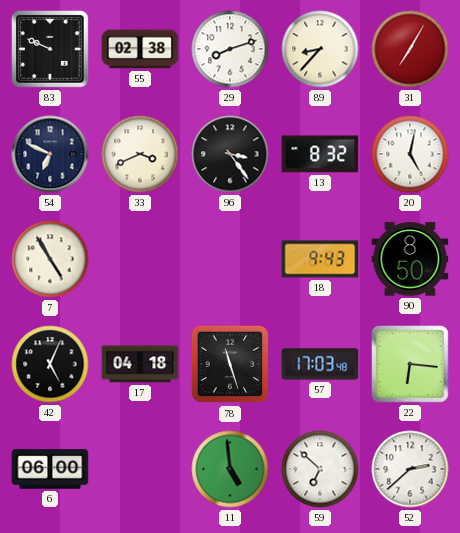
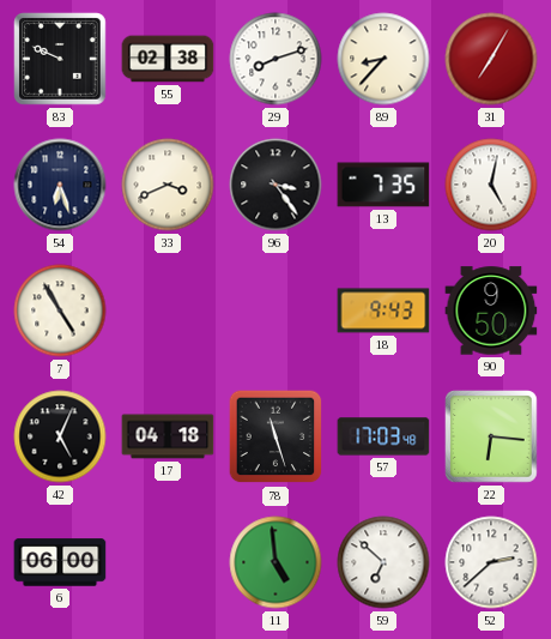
54: 6:49 -> 6:27 (60, 185)
13: 8:32 -> 7:35 (383, 185)
90: 8:50 -> 9:50 (491, 311)
